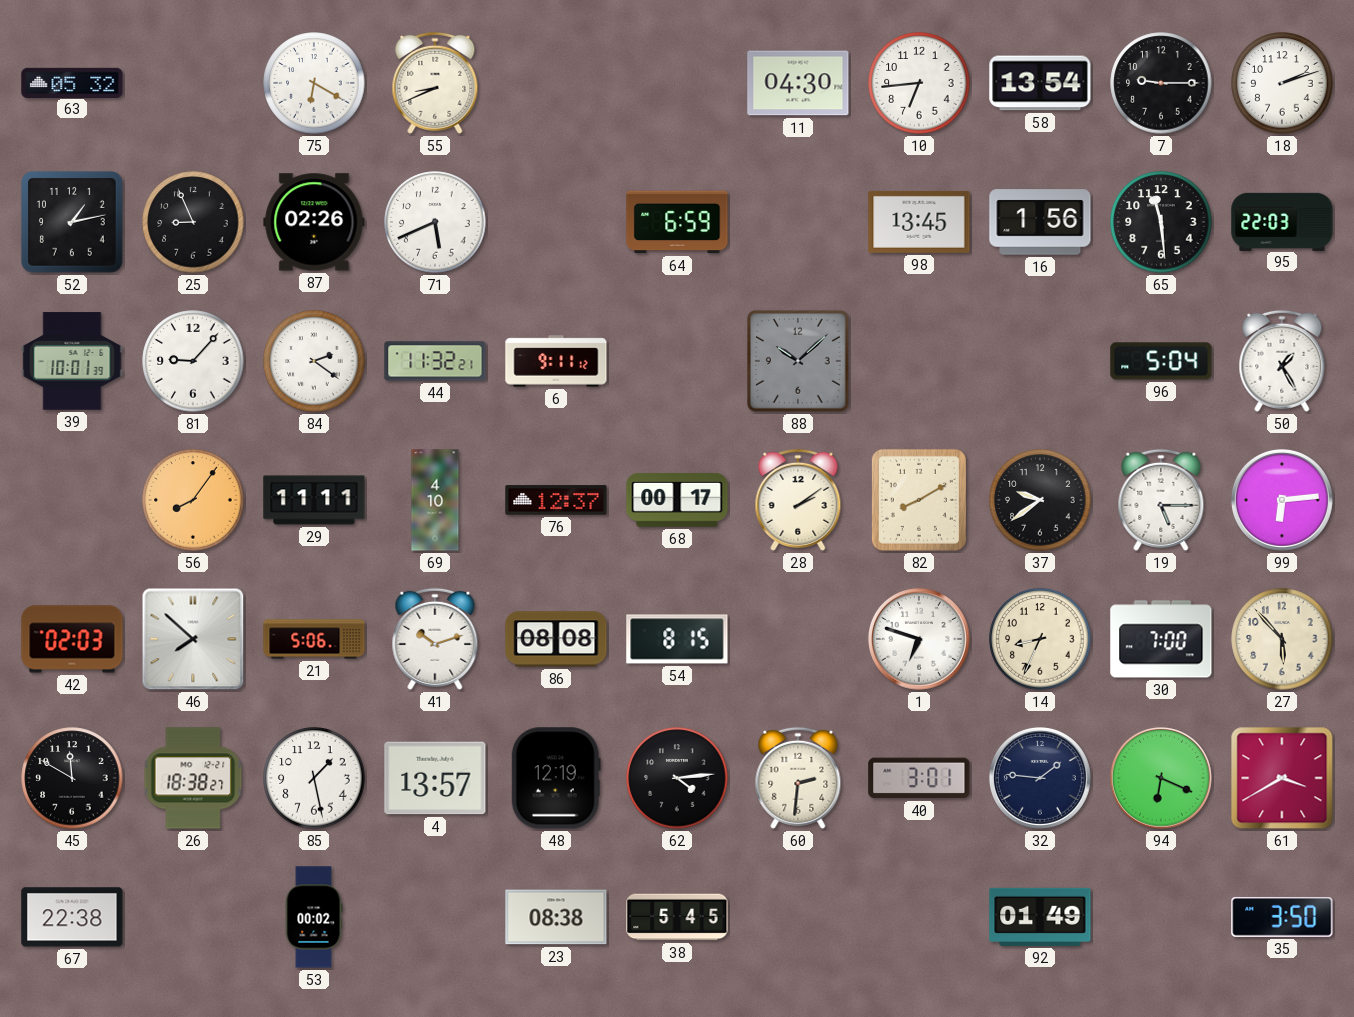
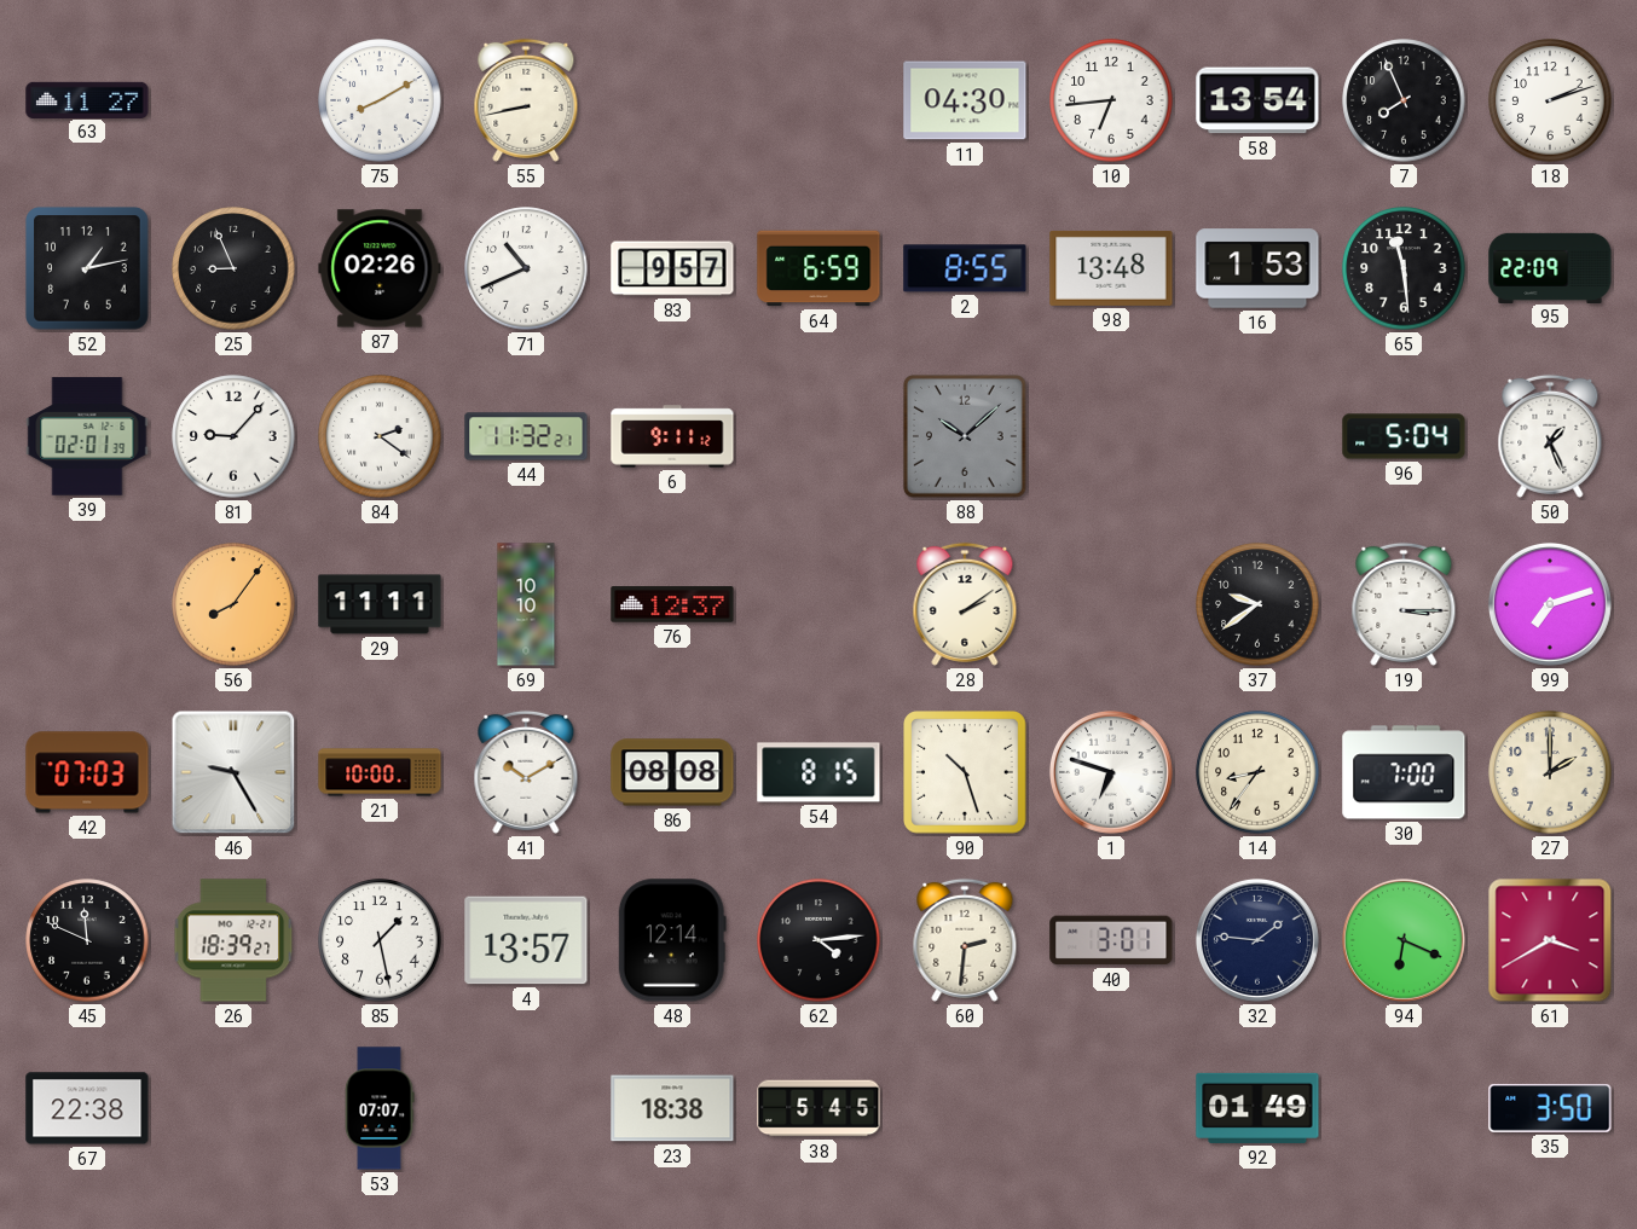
63: 05:32 -> 11:27 (87, 99)
75: 6:20 -> 8:10 (380, 100)
55: 8:41 -> 8:43 (526, 100)
7: 9:15 -> 7:56 (1404, 100)
71: 5:41 -> 10:41 (526, 268)
83: none -> 9:57 (672, 268)
2: none -> 8:55 (965, 268)
98: 13:45 -> 13:48 (1111, 268)
16: 1:56 -> 1:53 (1257, 268)
95: 22:03 -> 22:09 (1550, 267)
39: 10:01 -> 02:01 (87, 436)
50: 1:25 -> 1:26 (1550, 436)
69: 4:10 -> 10:10 (526, 604)
68: 00:17 -> none (677, 500)
82: 8:10 -> none (919, 500)
19: 5:15 -> 3:15 (1404, 604)
99: 6:14 -> 7:12 (1550, 604)
42: 02:03 -> 07:03 (87, 772)
46: 7:52 -> 9:25 (233, 772)
21: 5:06 -> 10:00 (380, 772)
41: 10:12 -> 10:10 (526, 772)
90: none -> 10:27 (965, 772)
14: 8:34 -> 8:36 (1257, 772)
27: 5:53 -> 2:00 (1550, 772)
45: 11:50 -> 11:49 (87, 940)
26: 18:38 -> 18:39 (233, 940)
48: 12:19 -> 12:14 (672, 940)
53: 00:02 -> 07:07 (380, 1108)
23: 08:38 -> 18:38 (672, 1108)
